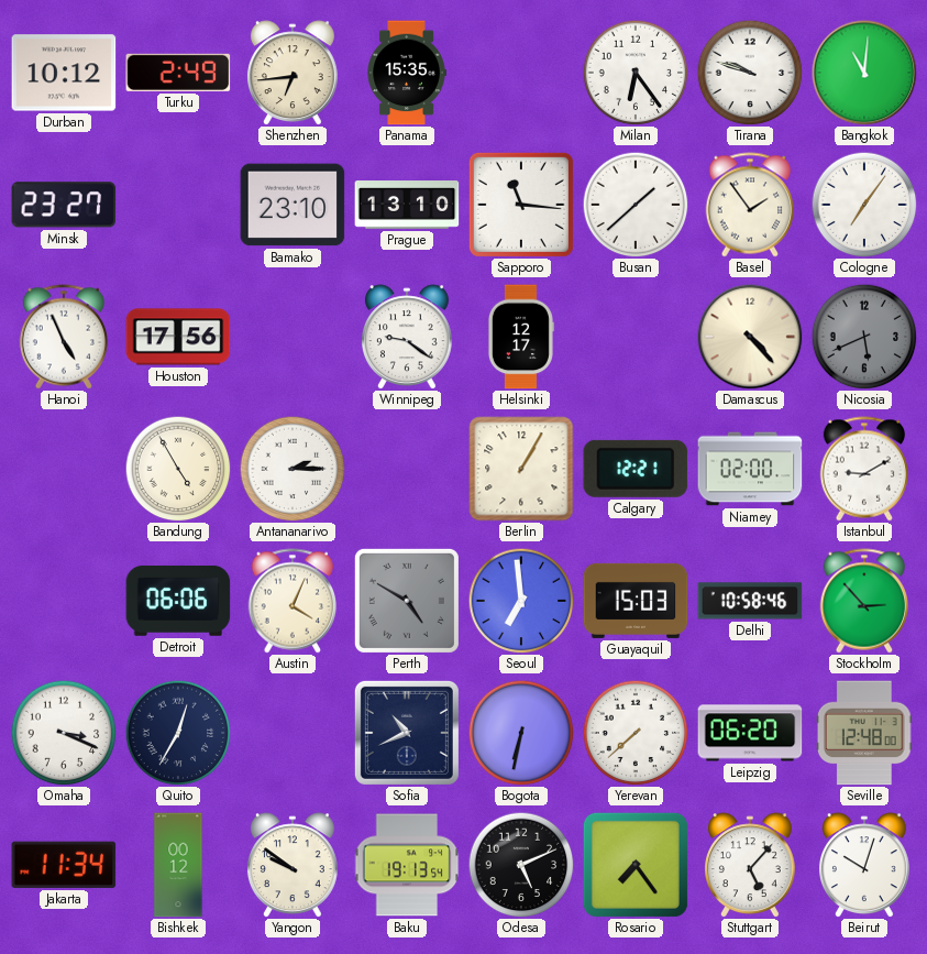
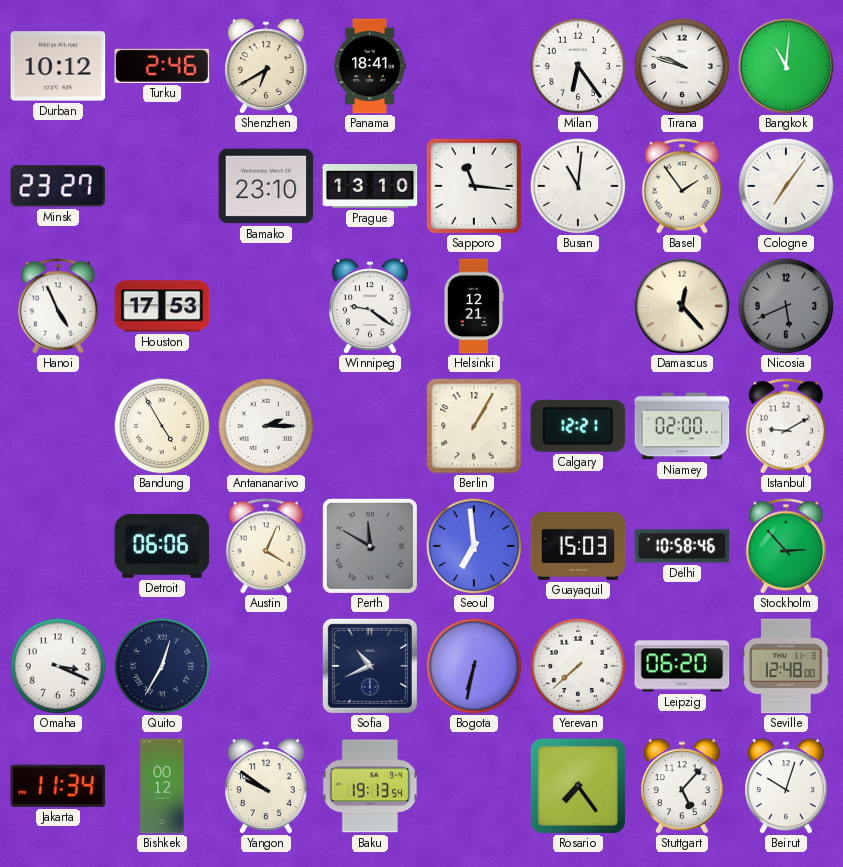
Turku: 2:49 -> 2:46 (162, 66)
Shenzhen: 6:44 -> 6:40 (266, 66)
Panama: 15:35 -> 18:41 (370, 66)
Busan: 1:38 -> 11:01 (578, 186)
Houston: 17:56 -> 17:53 (162, 306)
Helsinki: 12:17 -> 12:21 (473, 306)
Damascus: 4:23 -> 12:23 (682, 306)
Perth: 4:50 -> 11:50 (370, 546)
Odesa: 5:11 -> none (521, 865)
